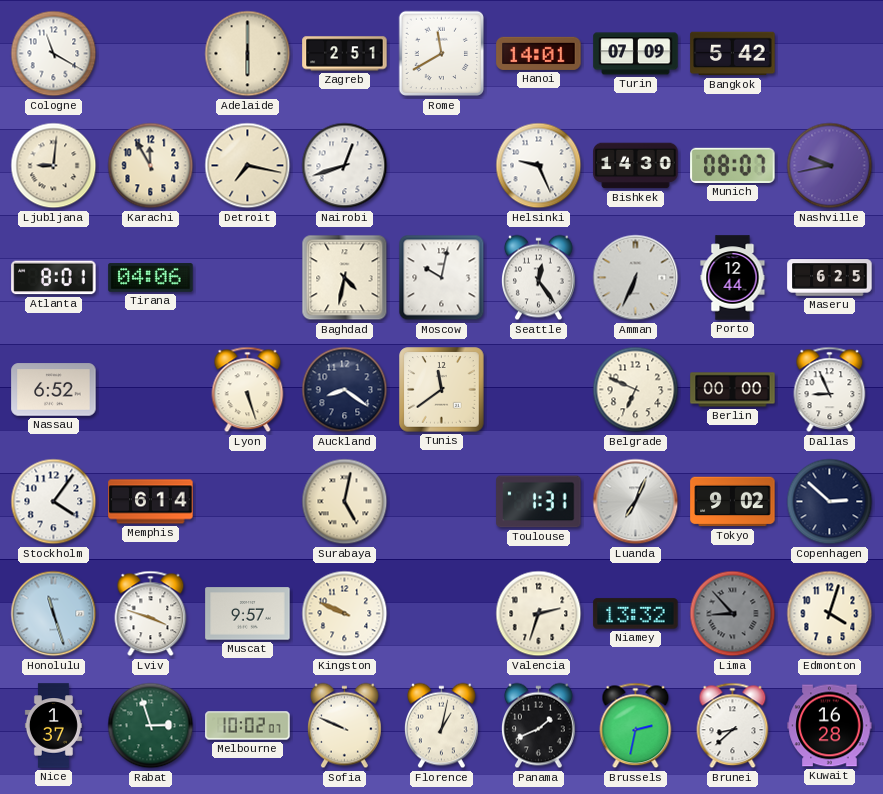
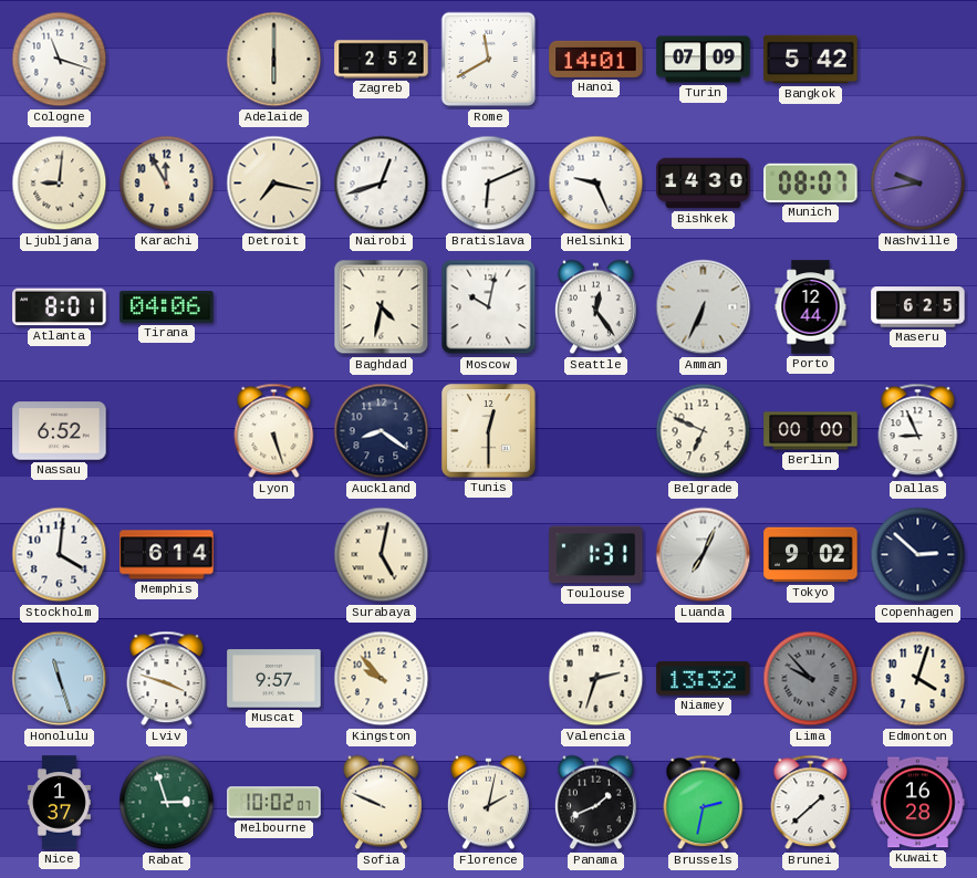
Cologne: 11:20 -> 11:18 (60, 60)
Zagreb: 2:51 -> 2:52 (382, 60)
Bratislava: none -> 6:11 (489, 184)
Tunis: 11:39 -> 12:30 (489, 431)
Stockholm: 4:06 -> 4:01 (60, 555)
Kingston: 9:49 -> 9:53 (382, 679)
Lima: 8:53 -> 9:53 (811, 679)
Florence: 1:02 -> 2:02 (489, 803)
Brunei: 8:38 -> 1:38 (811, 803)
